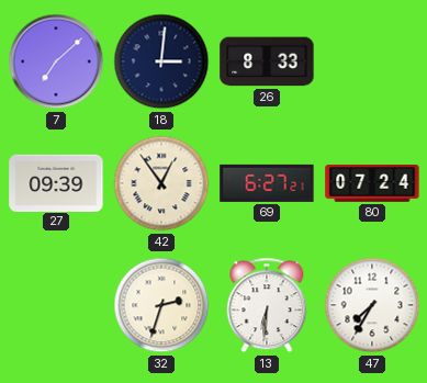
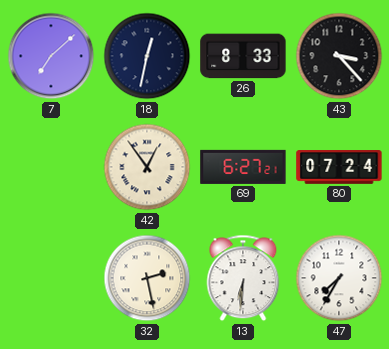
18: 3:01 -> 12:32 (147, 56)
43: none -> 3:23 (339, 56)
27: 09:39 -> none (56, 182)
32: 2:33 -> 2:28 (147, 278)
